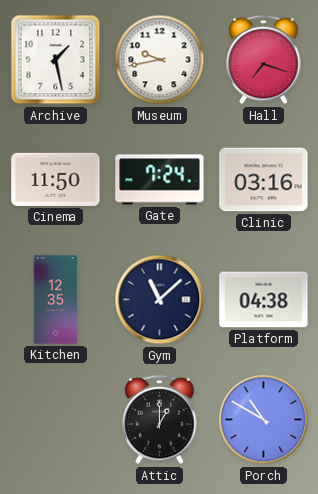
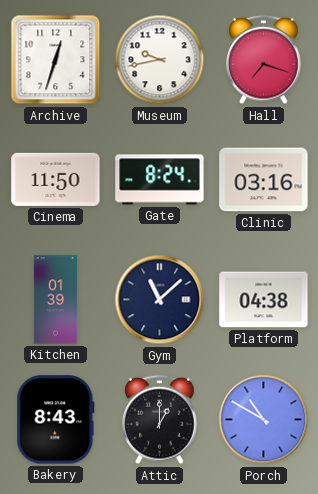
Archive: 1:28 -> 12:33 (56, 60)
Gate: 7:24 -> 8:24 (160, 180)
Kitchen: 12:35 -> 01:39 (56, 300)
Bakery: none -> 8:43 (56, 420)
